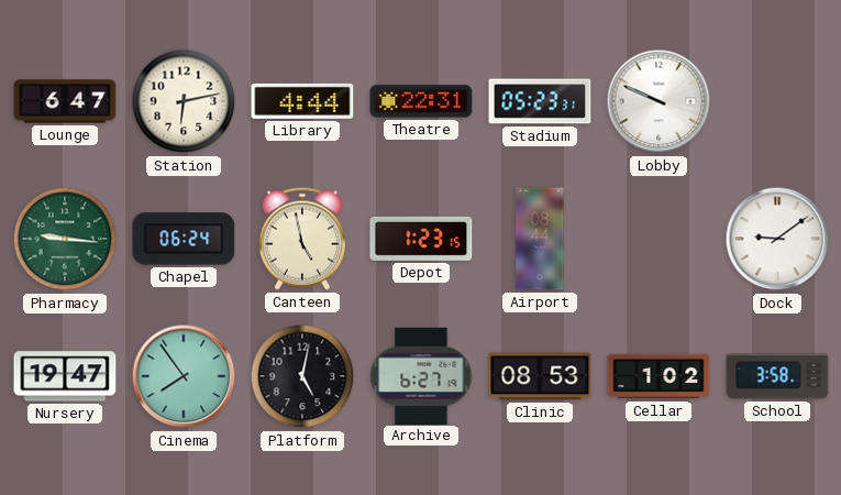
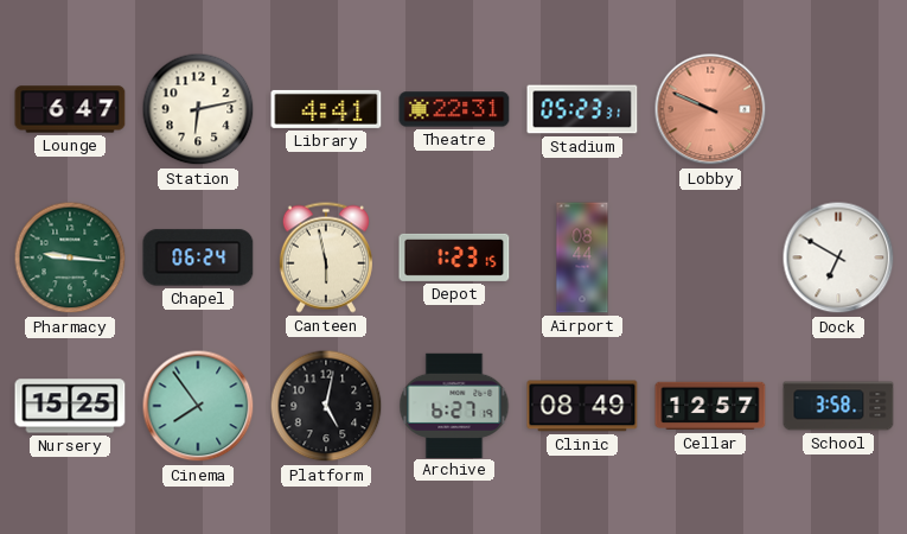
Library: 4:44 -> 4:41 (326, 109)
Lobby dial: white -> salmon (710, 109)
Canteen: 4:58 -> 5:58 (326, 258)
Dock: 9:09 -> 6:50 (838, 258)
Nursery: 19:47 -> 15:25 (70, 406)
Clinic: 08:53 -> 08:49 (582, 406)
Cellar: 1:02 -> 12:57 (710, 406)
